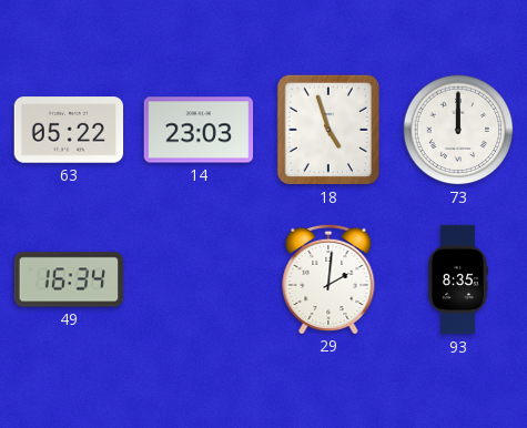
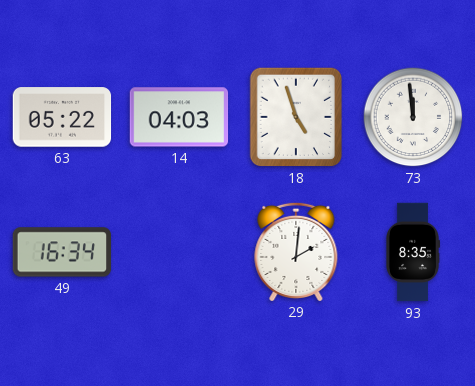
14: 23:03 -> 04:03 (179, 117)
73: 12:00 -> 11:59 (413, 117)
